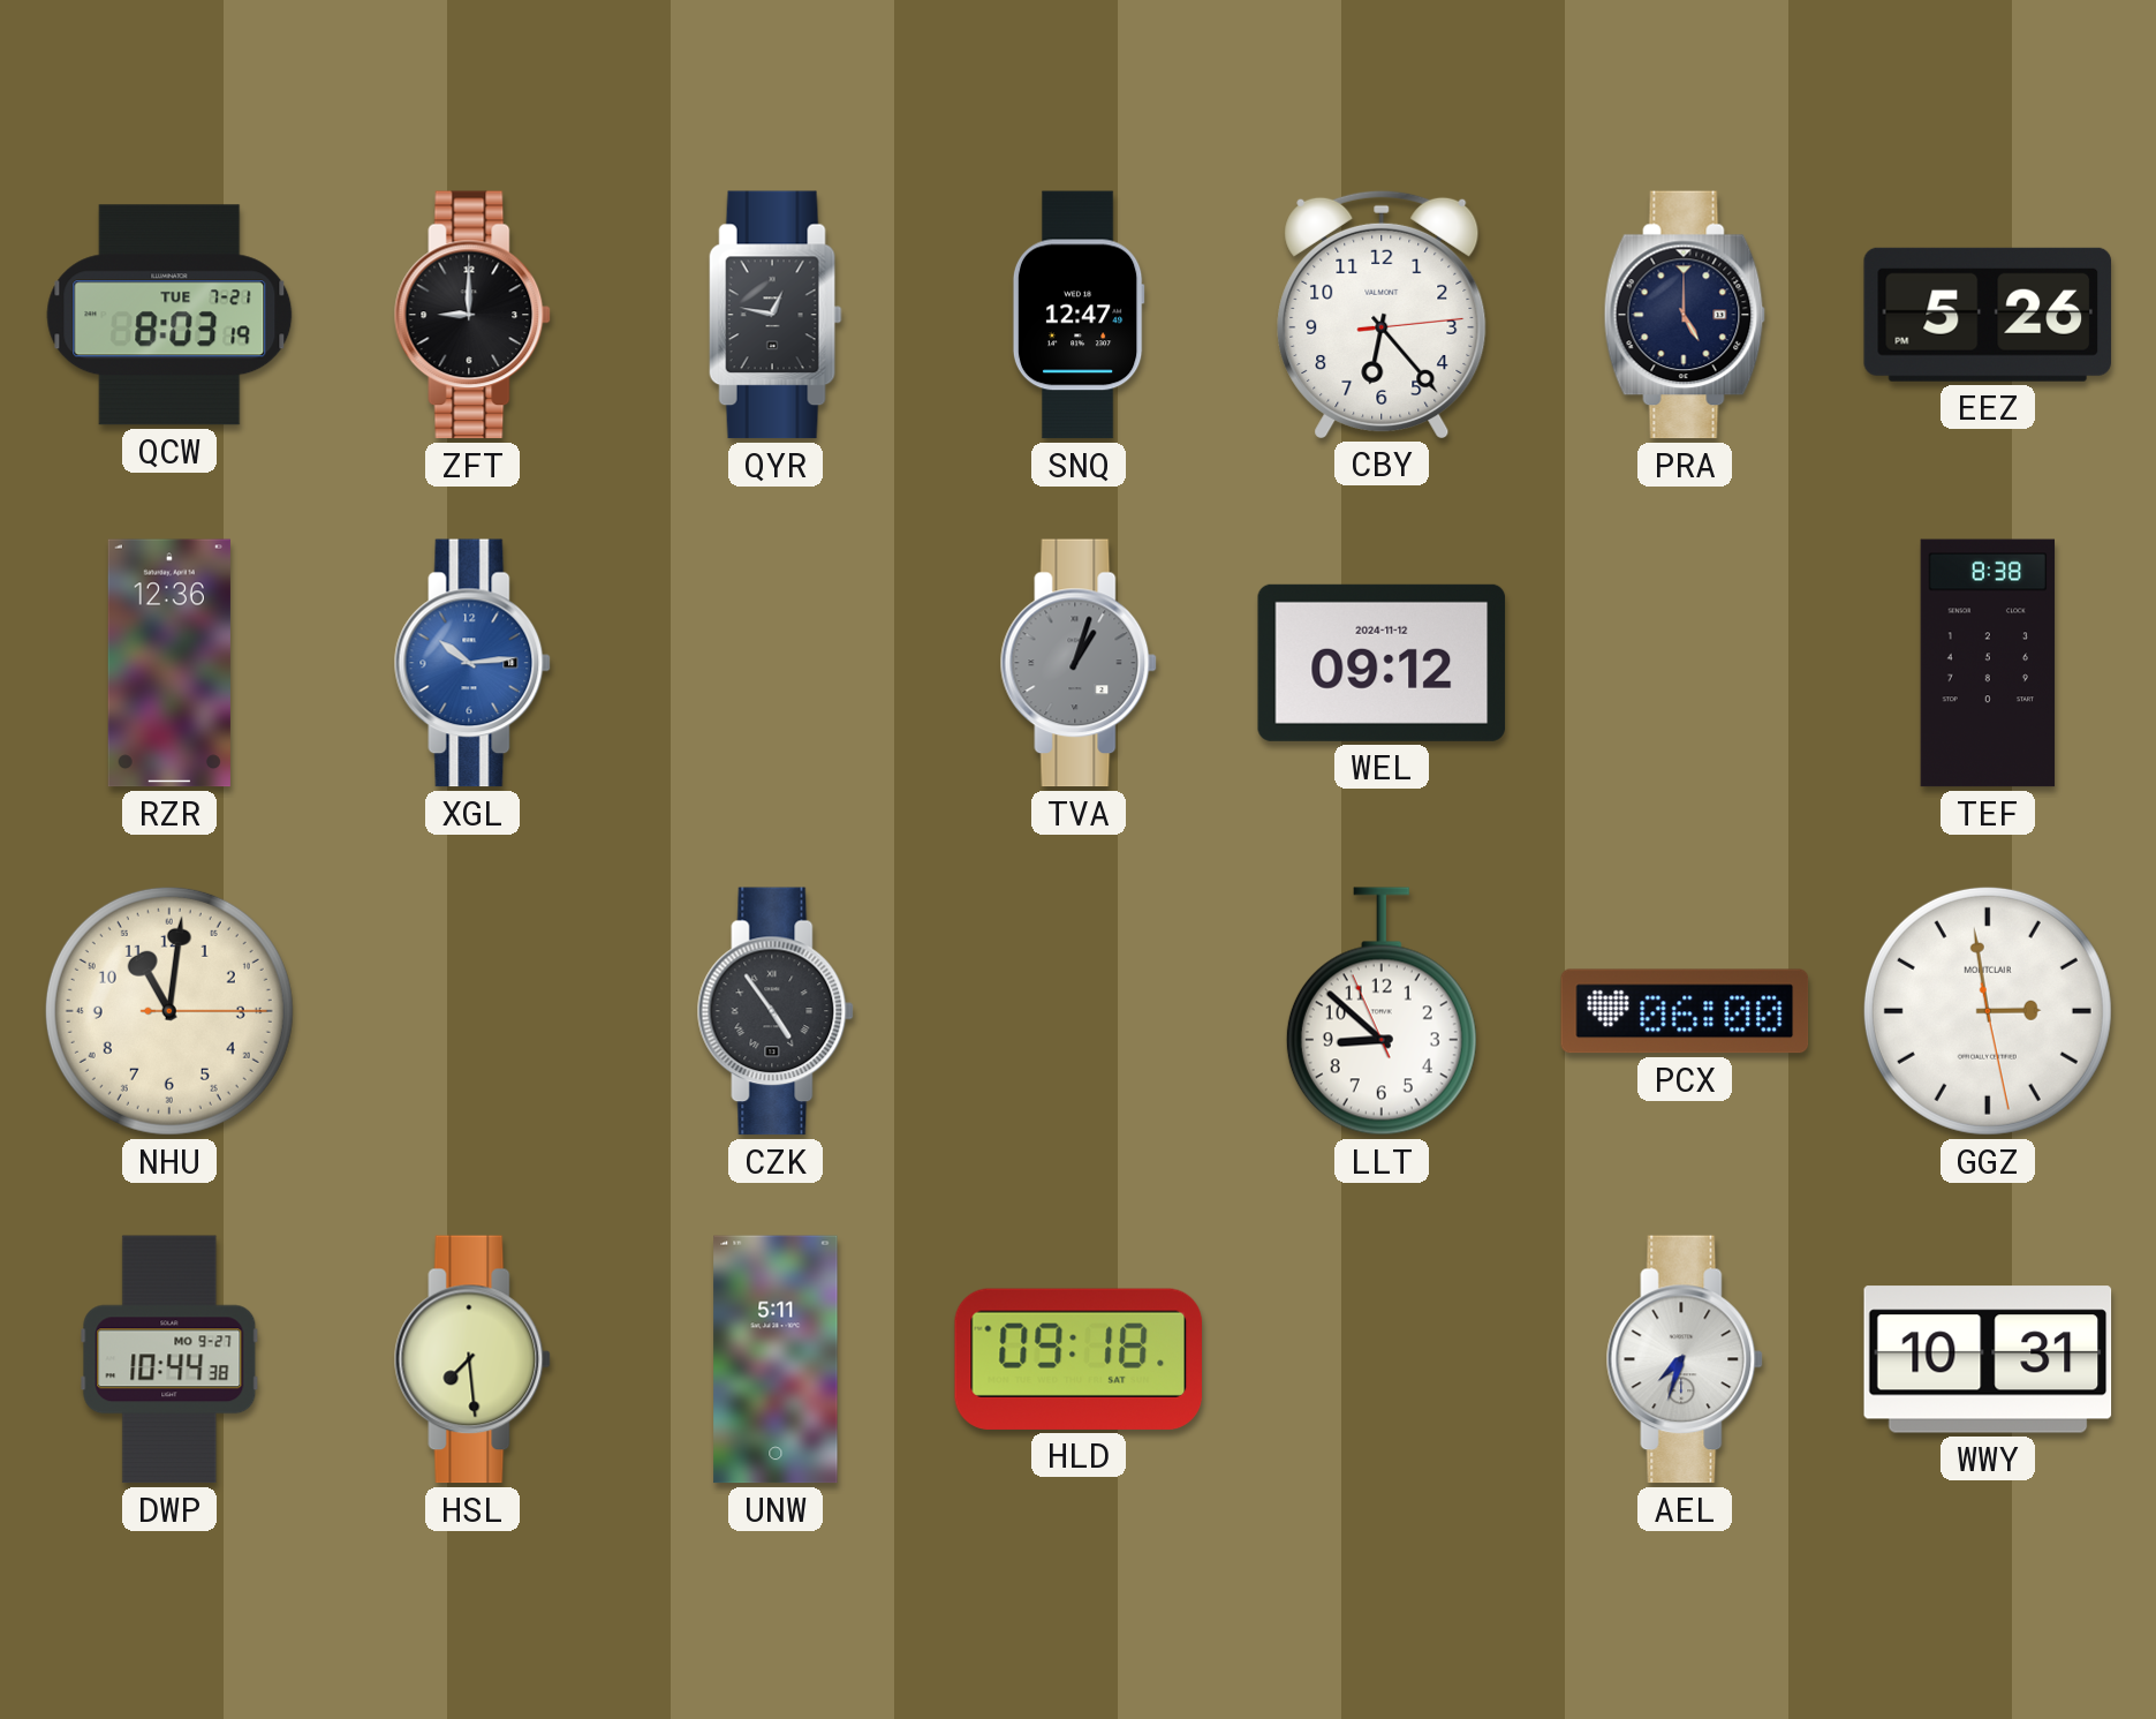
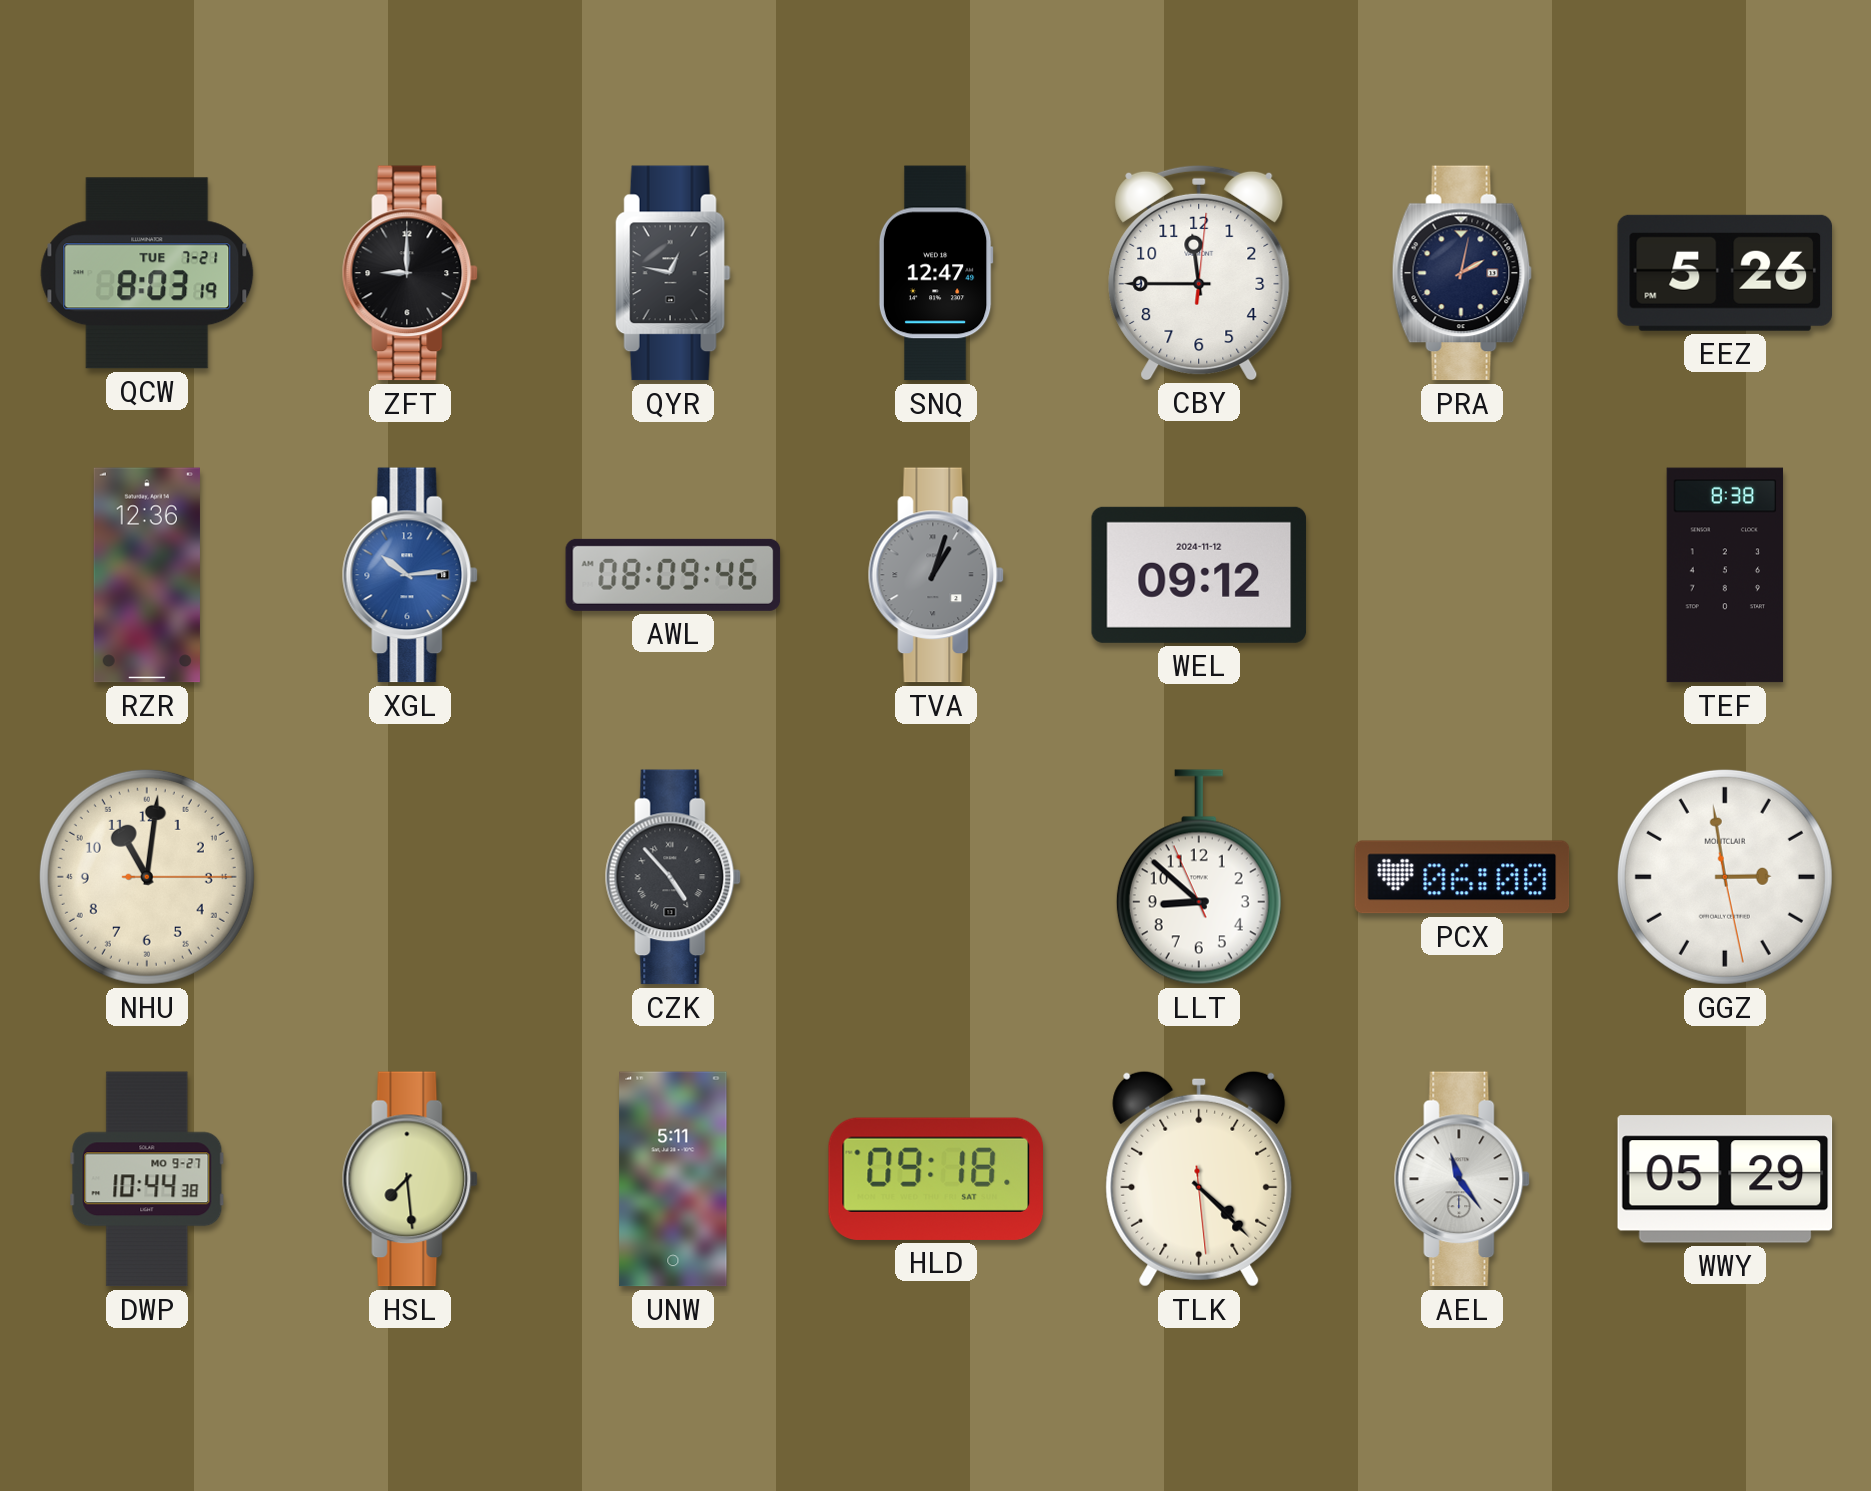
CBY: 6:23 -> 11:45 (1199, 272)
PRA: 5:00 -> 2:02 (1462, 273)
AWL: none -> 08:09 (673, 575)
CZK: 4:54 -> 4:53 (673, 877)
TLK: none -> 4:22 (1199, 1179)
AEL: 7:33 -> 11:24 (1462, 1179)
WWY: 10:31 -> 05:29 (1725, 1179)
